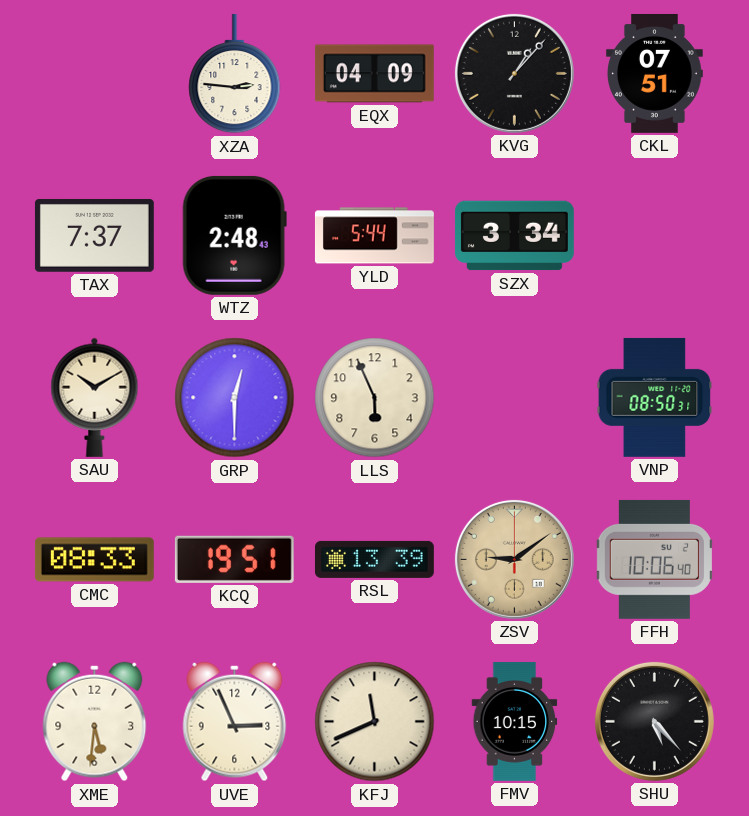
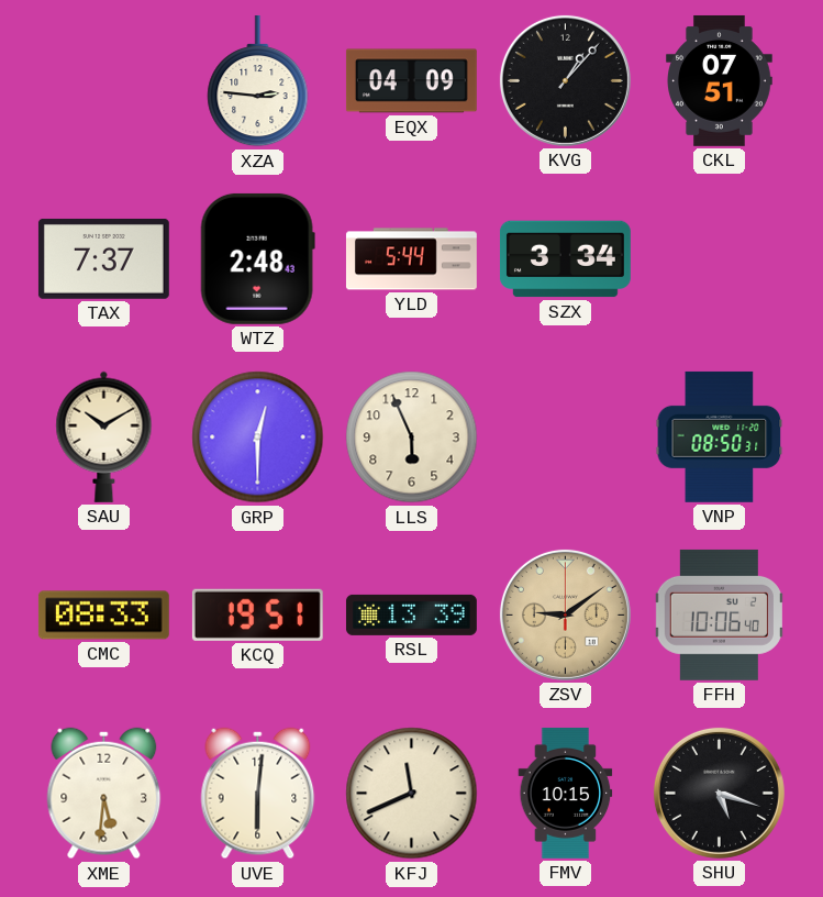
UVE: 2:56 -> 6:01 (258, 794)
SHU: 5:23 -> 5:18 (719, 793)
